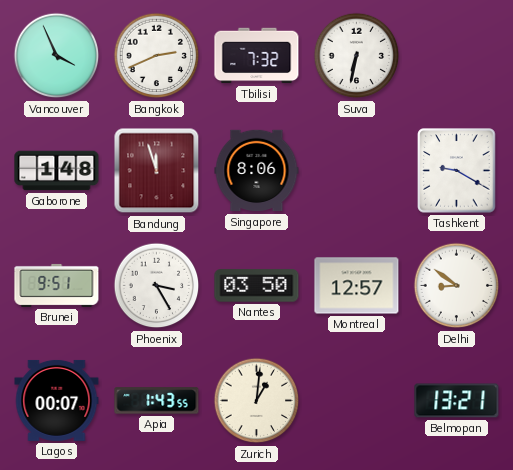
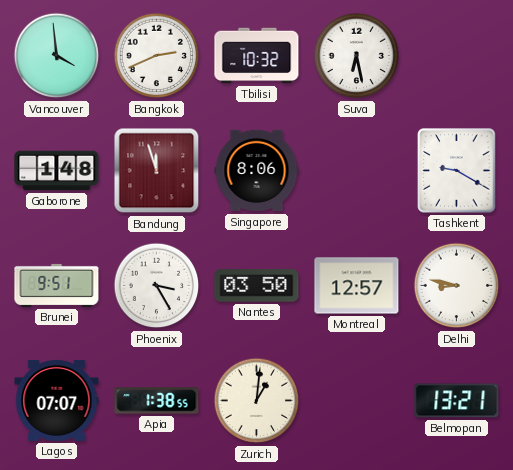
Vancouver: 3:56 -> 3:59 (57, 56)
Tbilisi: 7:32 -> 10:32 (257, 56)
Suva: 6:32 -> 6:28 (357, 56)
Delhi: 8:51 -> 8:47 (457, 286)
Lagos: 00:07 -> 07:07 (57, 400)
Apia: 1:43 -> 1:38 (157, 401)
